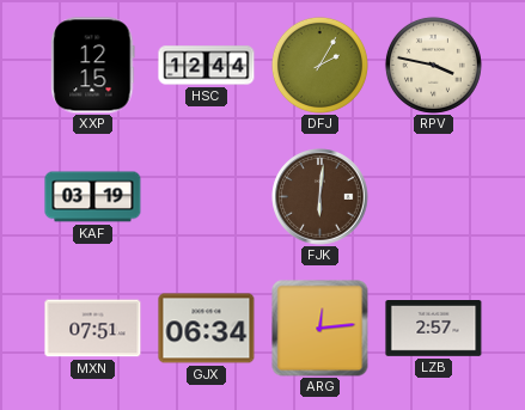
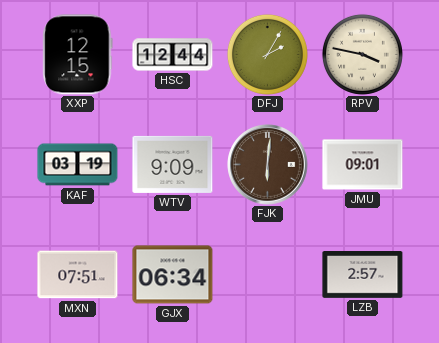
WTV: none -> 9:09 (173, 164)
JMU: none -> 09:01 (363, 165)
ARG: 12:14 -> none (321, 329)
